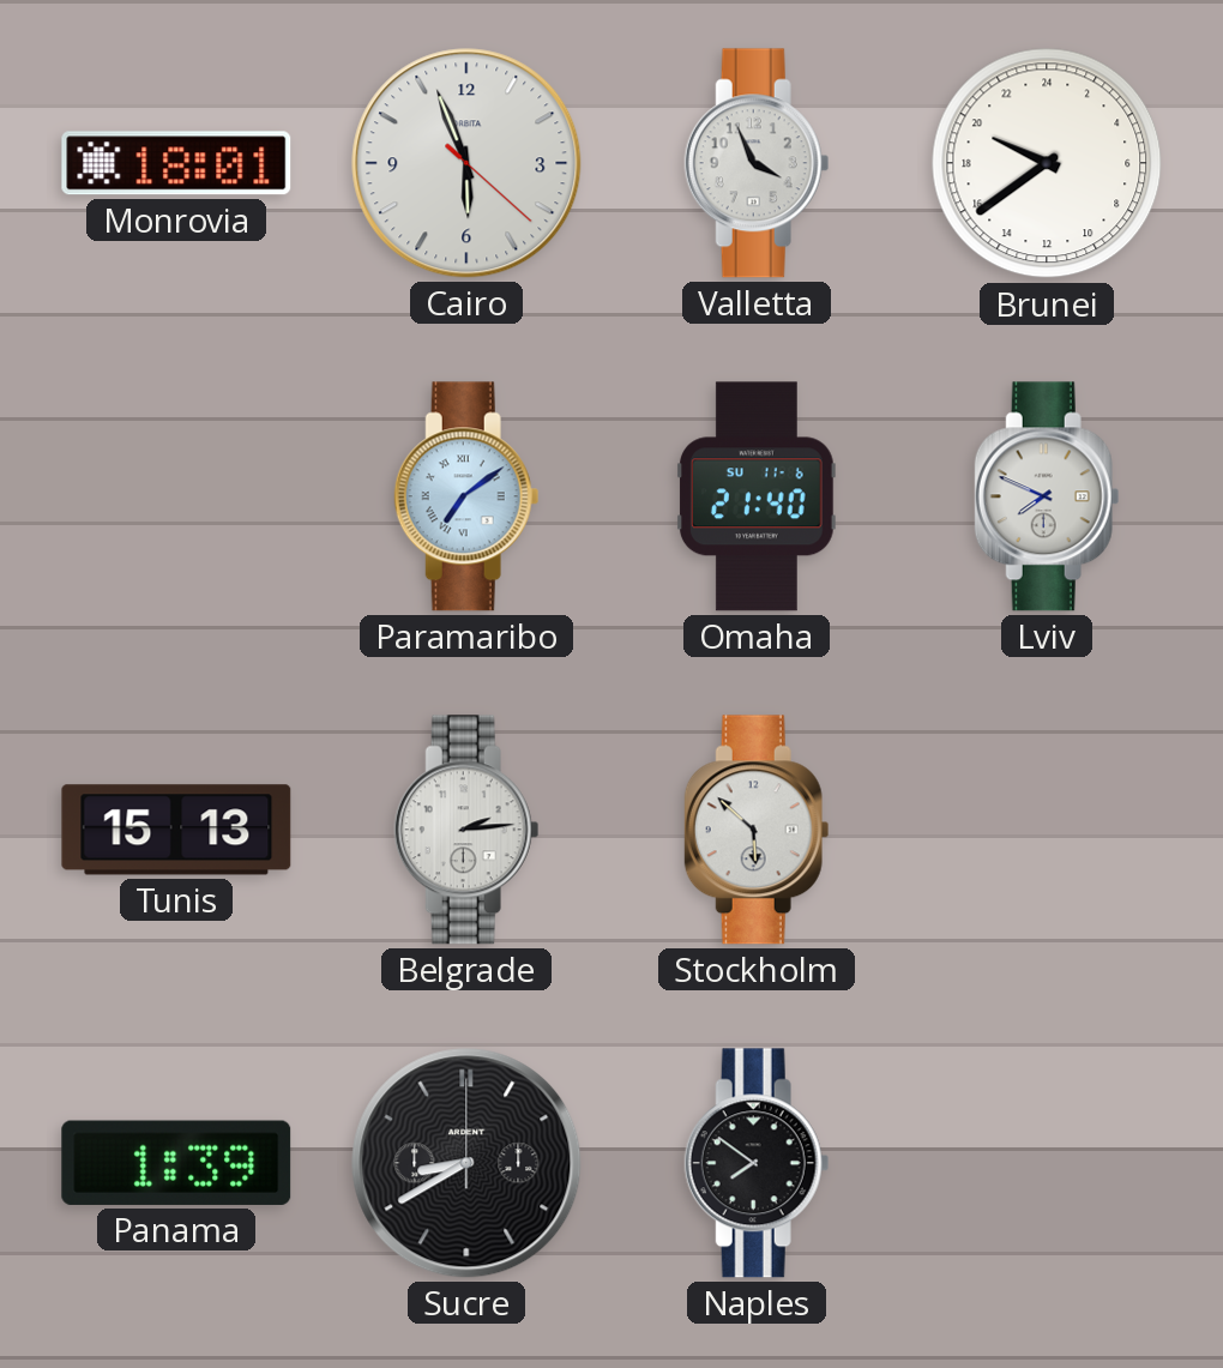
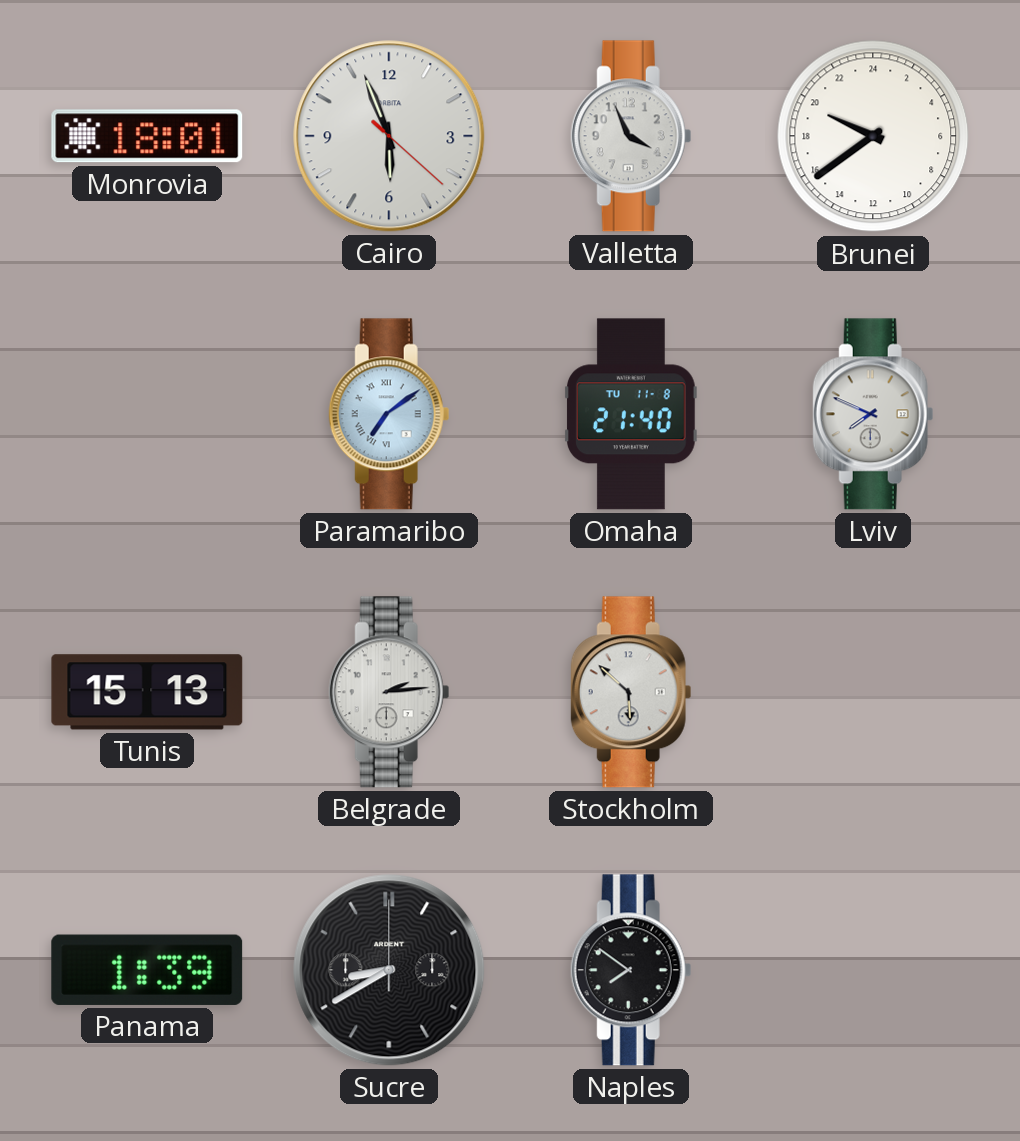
Omaha date: SU 11-6 -> TU 11-8 (631, 414)
